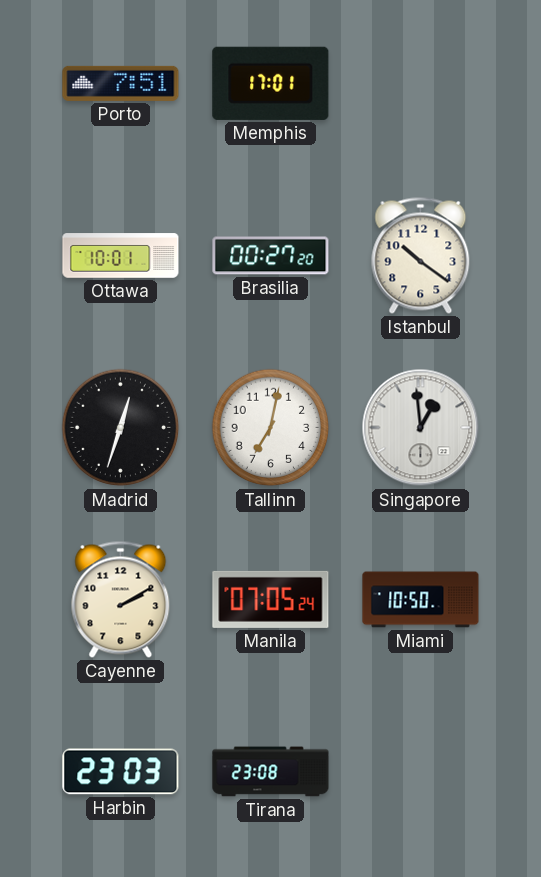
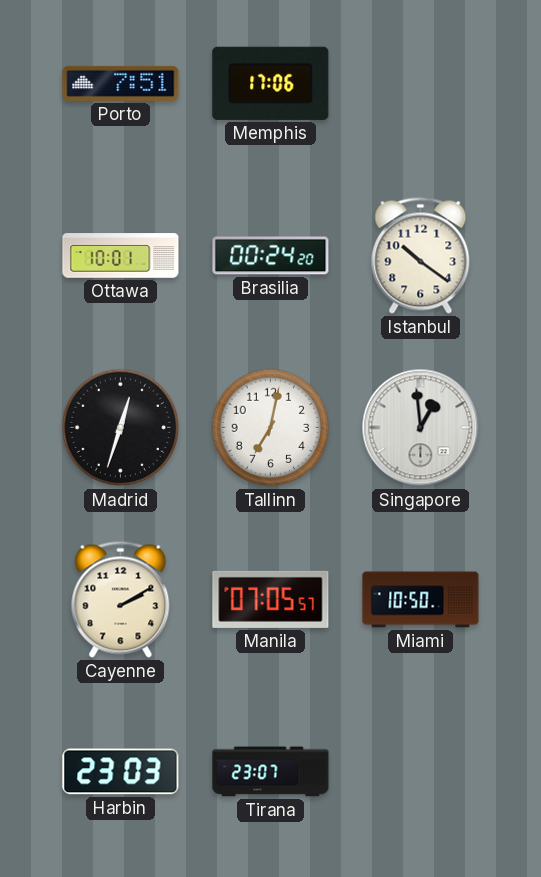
Memphis: 17:01 -> 17:06 (271, 83)
Brasilia: 00:27 -> 00:24 (271, 256)
Manila: 07:05:24 -> 07:05:57 (271, 599)
Tirana: 23:08 -> 23:07 (271, 772)
